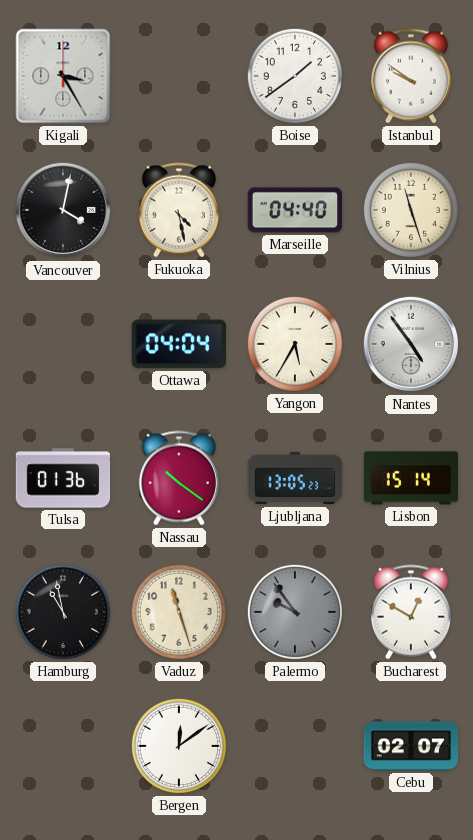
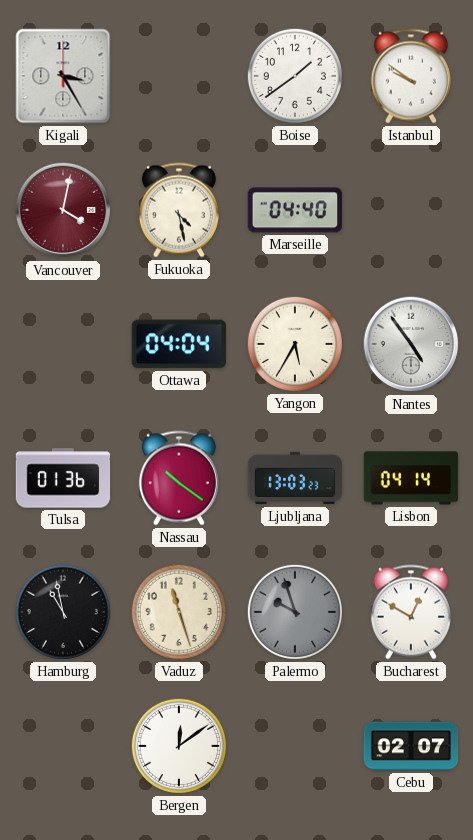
Vancouver dial: black -> burgundy (63, 210)
Vilnius: 11:27 -> none (411, 210)
Ljubljana: 13:05 -> 13:03 (295, 478)
Lisbon: 15:14 -> 04:14 (411, 478)
Palermo: 9:54 -> 9:57 (295, 612)
